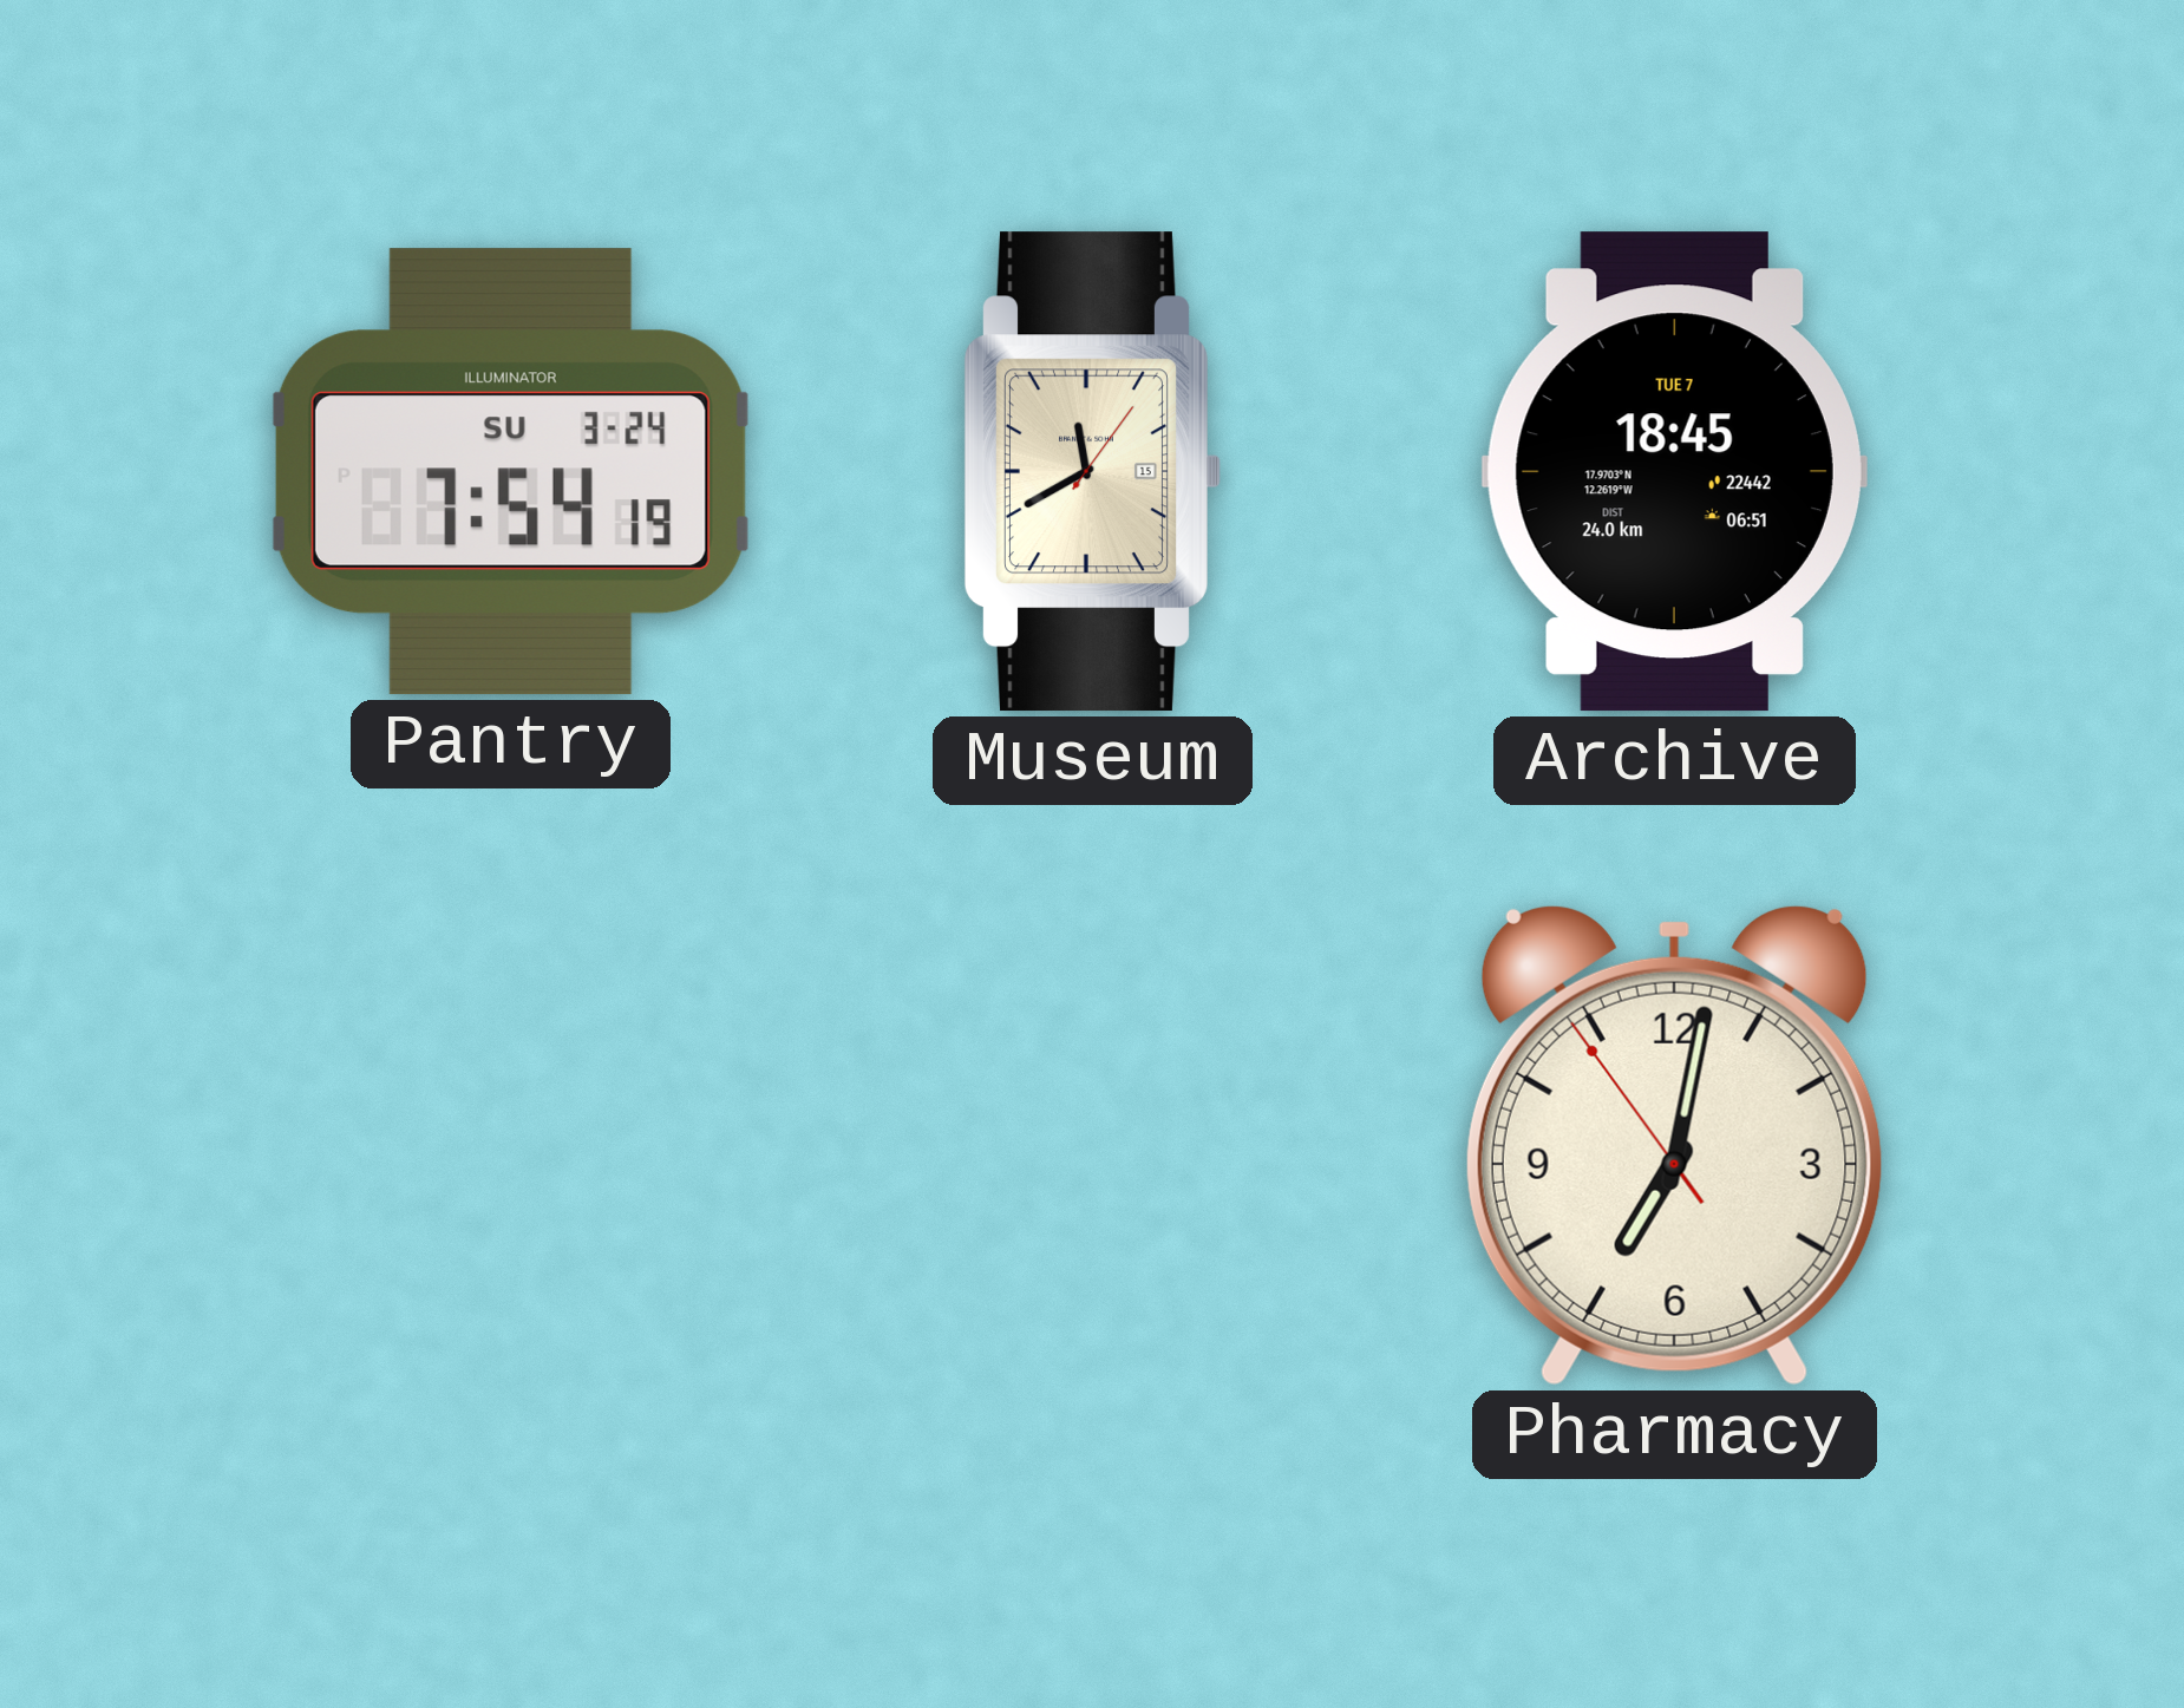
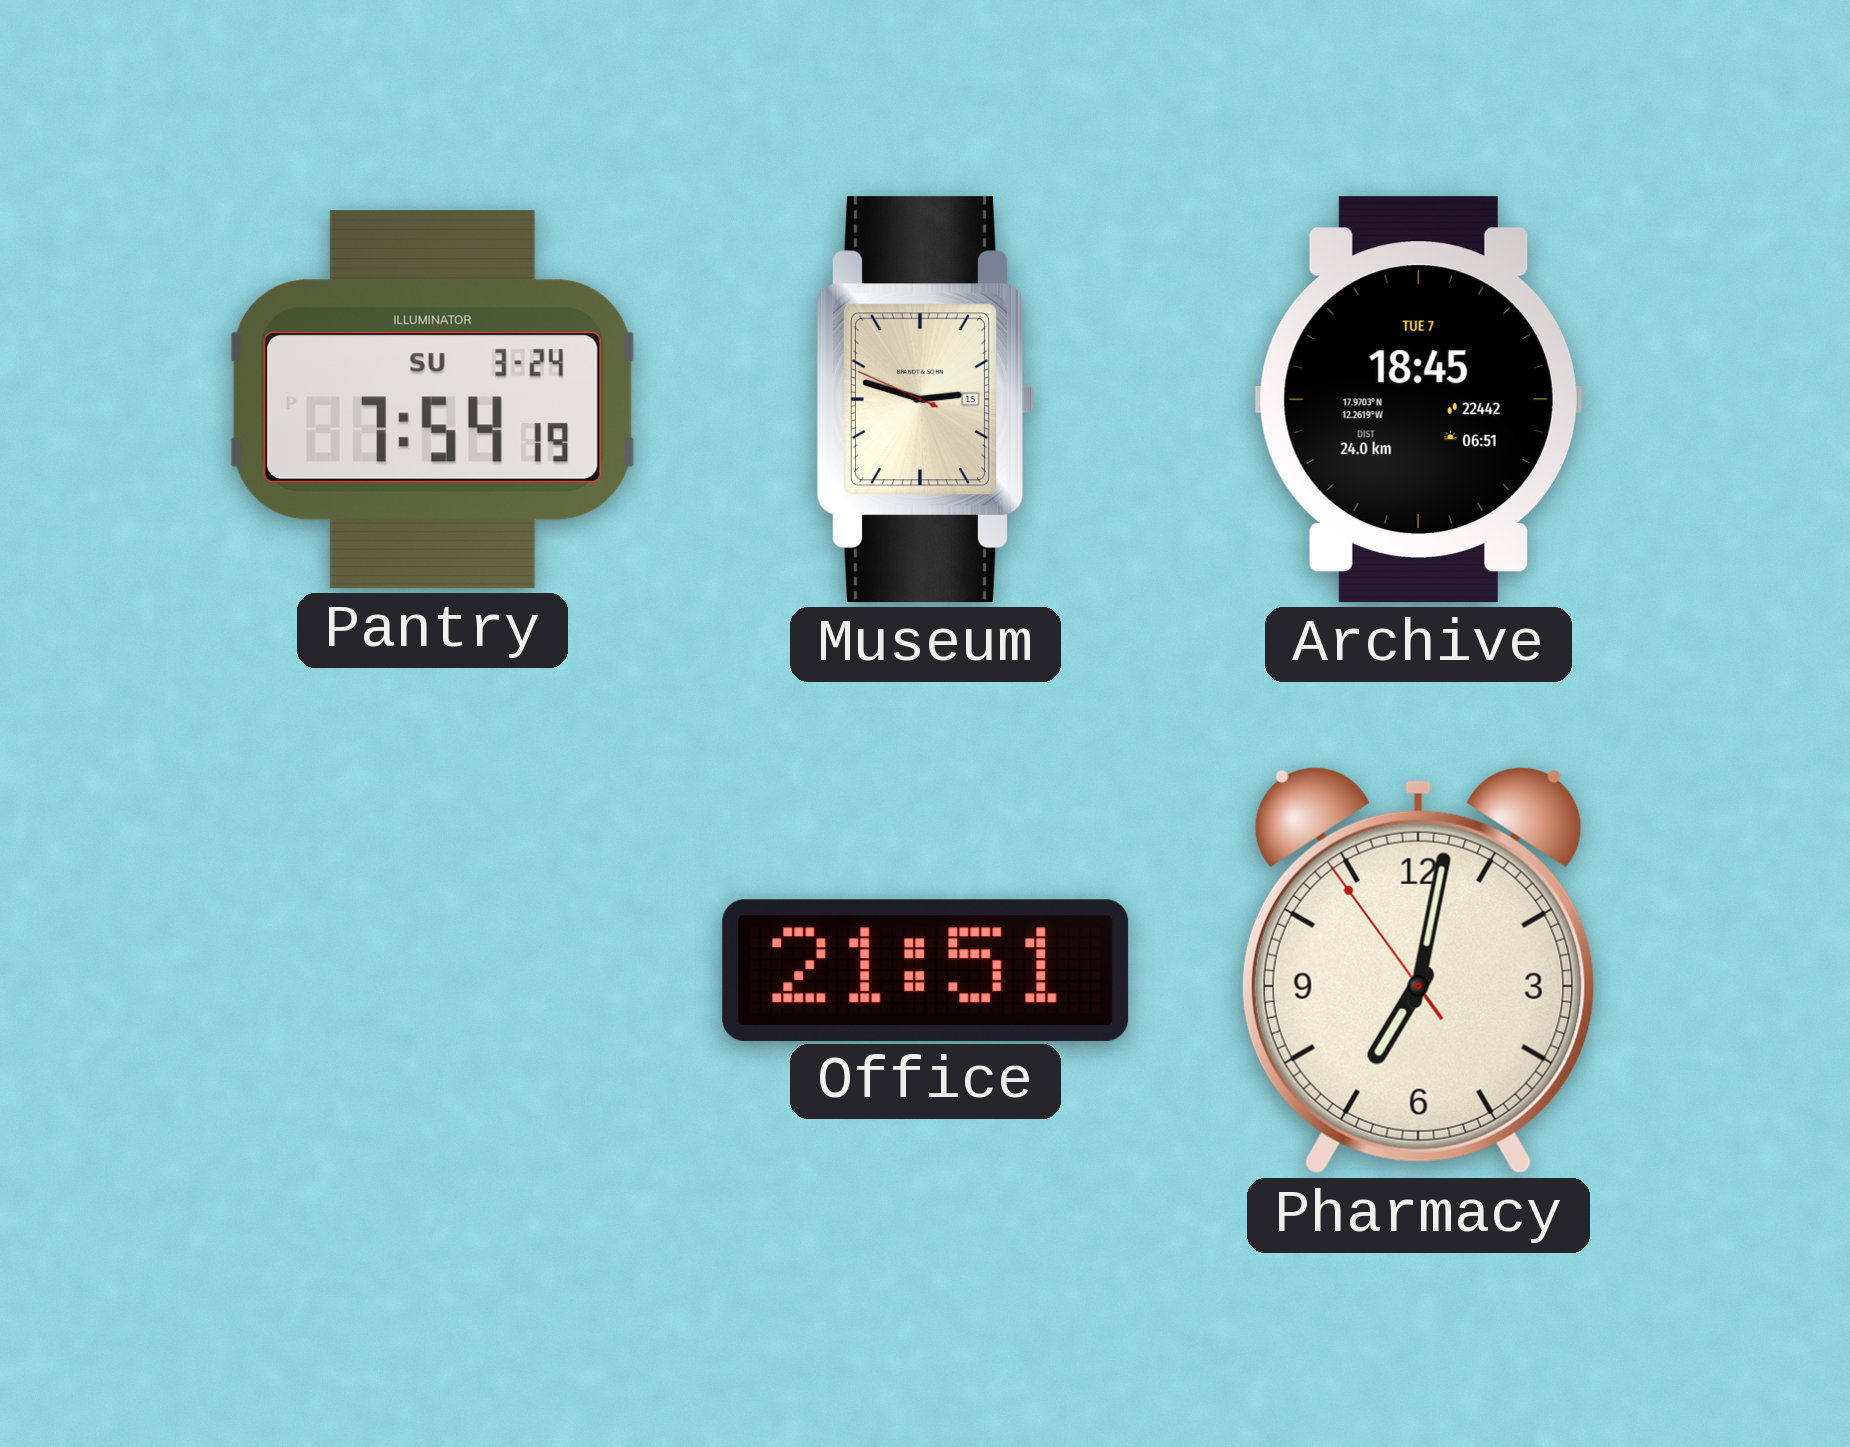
Museum: 11:40 -> 2:47 (925, 400)
Office: none -> 21:51 (926, 970)
